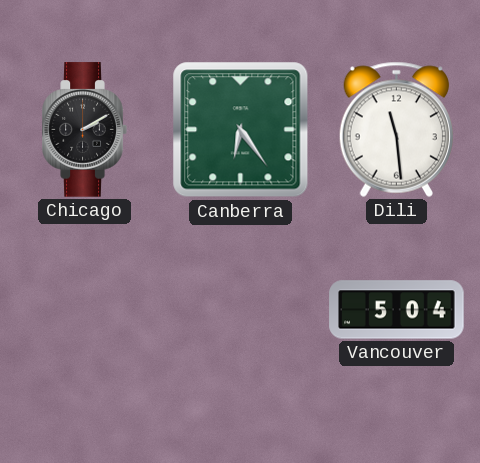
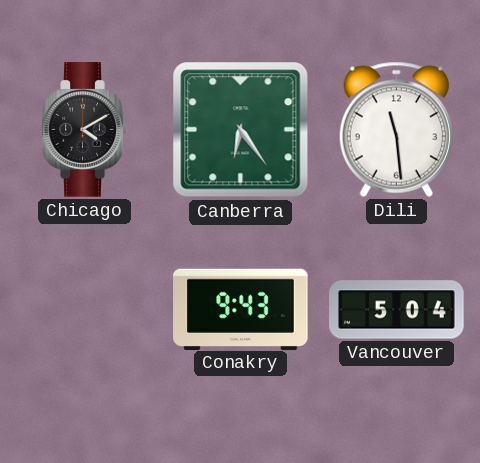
Chicago: 2:10 -> 4:10 (84, 130)
Conakry: none -> 9:43 (241, 309)
